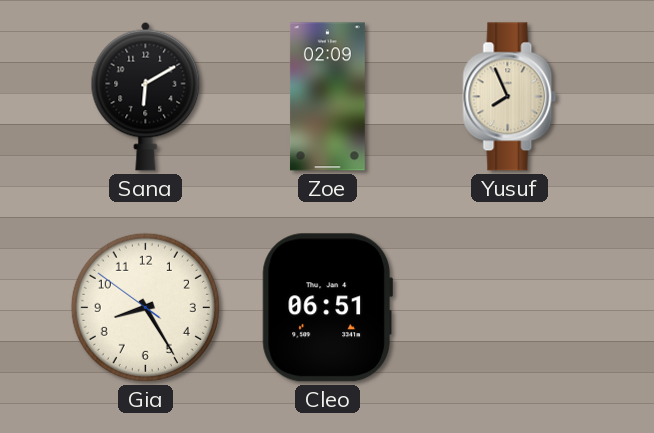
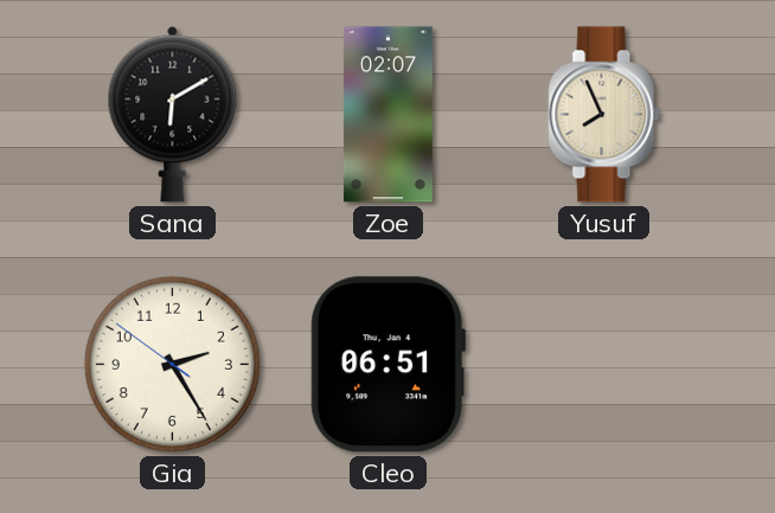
Zoe: 02:09 -> 02:07 (387, 115)
Gia: 8:24 -> 2:24 (172, 364)
